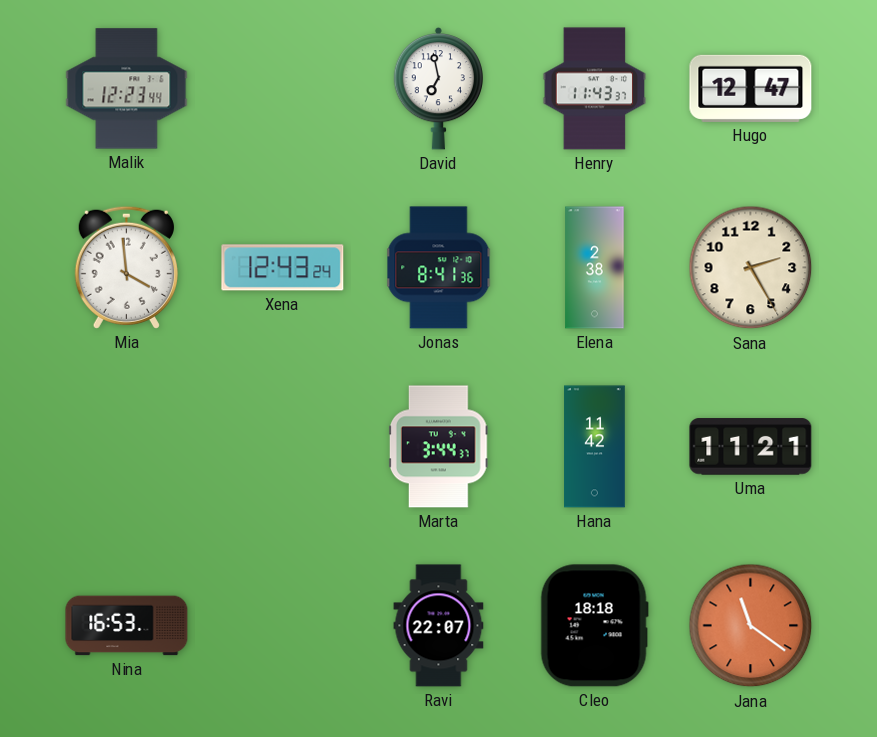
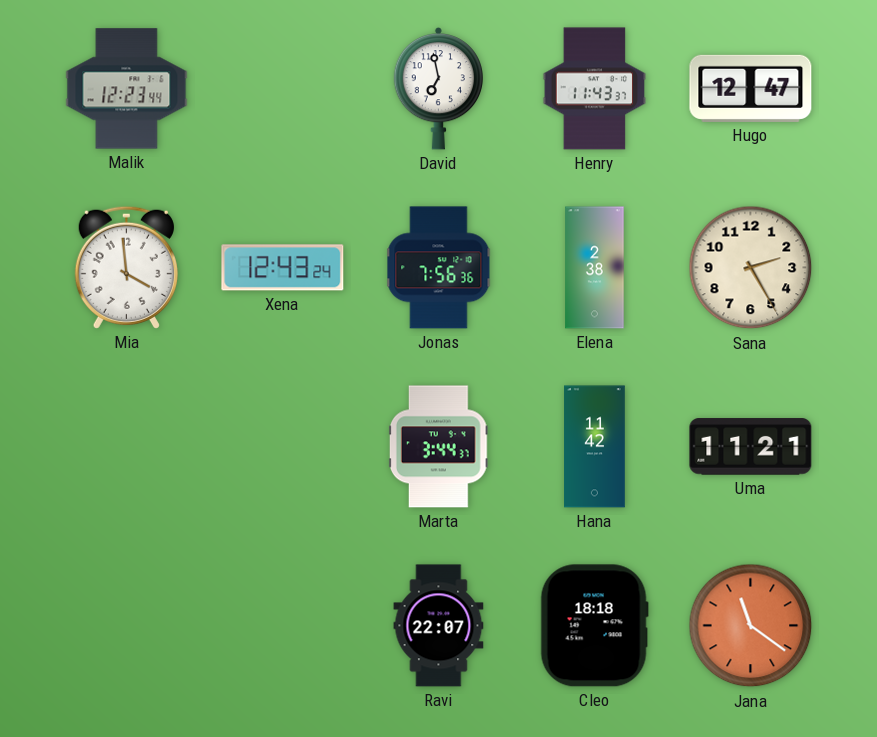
Jonas: 8:41 -> 7:56 (439, 268)
Nina: 16:53 -> none (127, 626)
